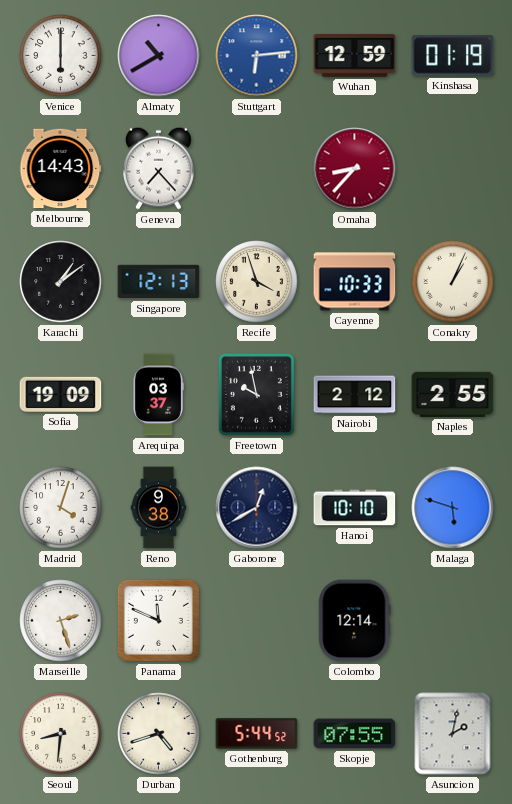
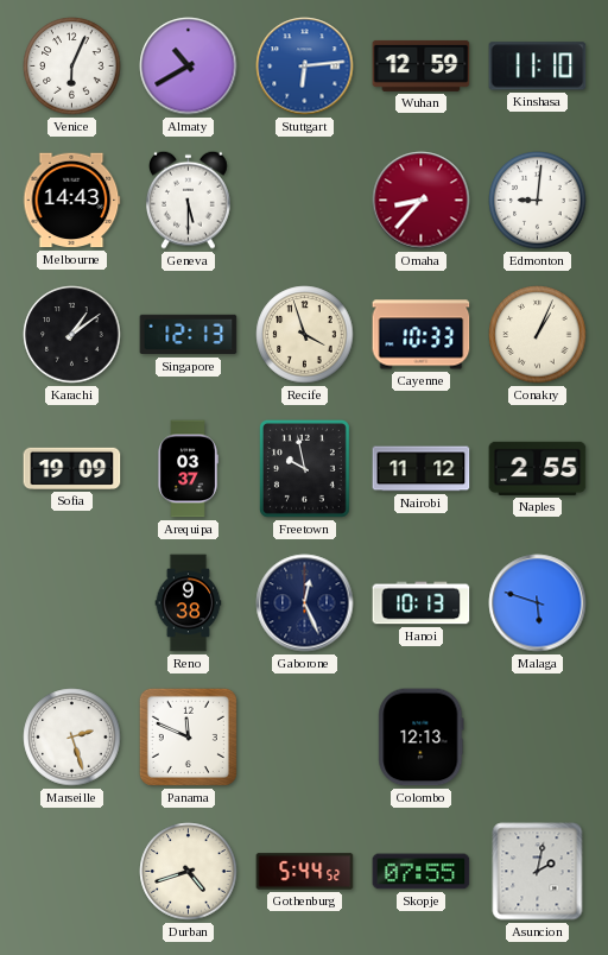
Venice: 6:00 -> 6:04 (72, 67)
Kinshasa: 01:19 -> 11:10 (538, 67)
Geneva: 7:23 -> 5:30 (188, 200)
Edmonton: none -> 9:01 (538, 201)
Nairobi: 2:12 -> 11:12 (422, 469)
Madrid: 4:03 -> none (61, 508)
Gaborone: 12:40 -> 12:26 (305, 603)
Hanoi: 10:10 -> 10:13 (422, 603)
Colombo: 12:14 -> 12:13 (422, 738)
Seoul: 8:31 -> none (61, 734)
